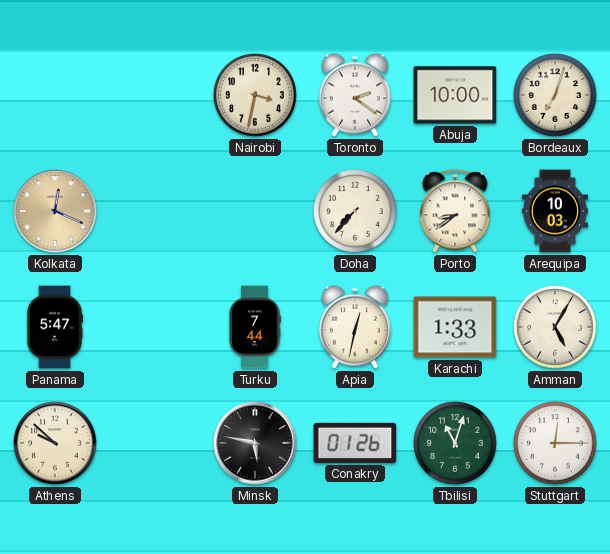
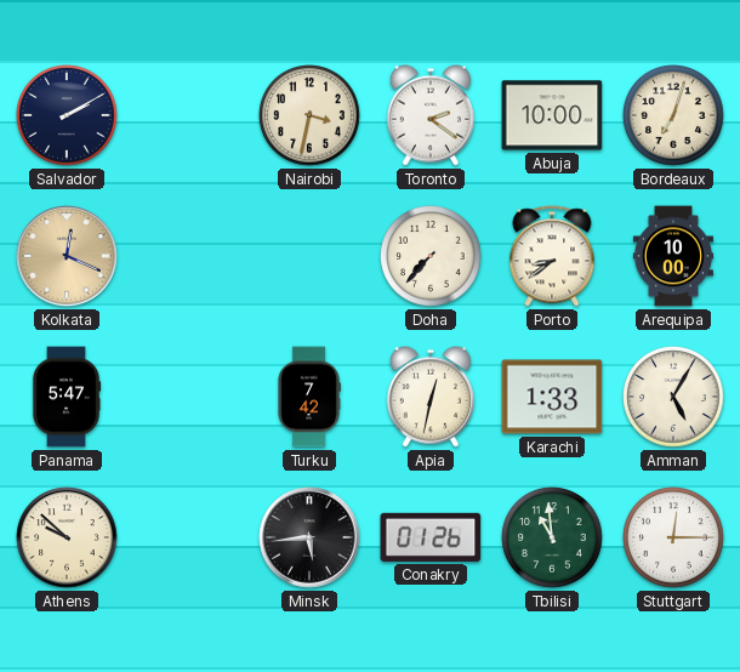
Salvador: none -> 2:10 (67, 115)
Arequipa: 10:03 -> 10:00 (673, 256)
Turku: 7:44 -> 7:42 (309, 397)
Minsk: 5:47 -> 5:44 (309, 537)
Tbilisi: 11:03 -> 10:59 (552, 537)
